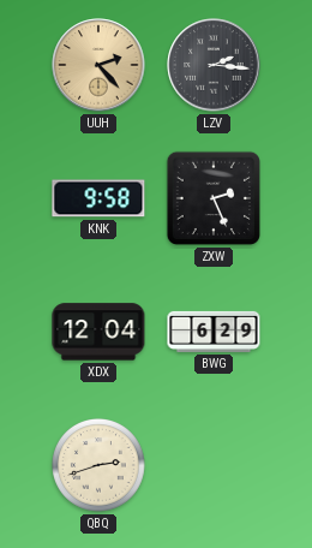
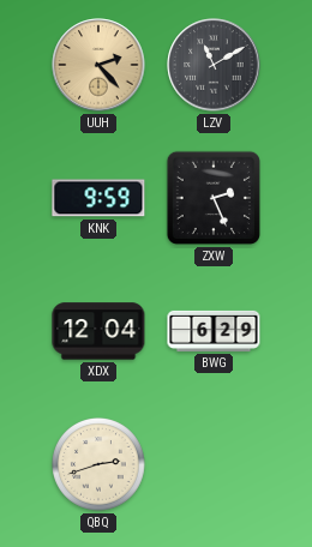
LZV: 2:16 -> 11:10 (214, 65)
KNK: 9:58 -> 9:59 (98, 198)
